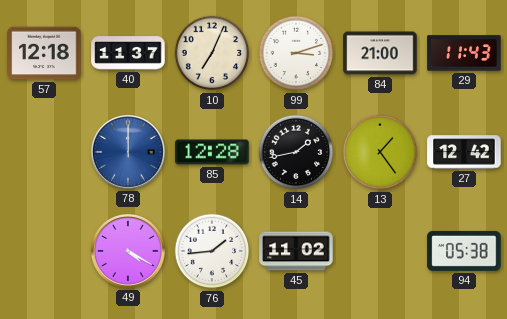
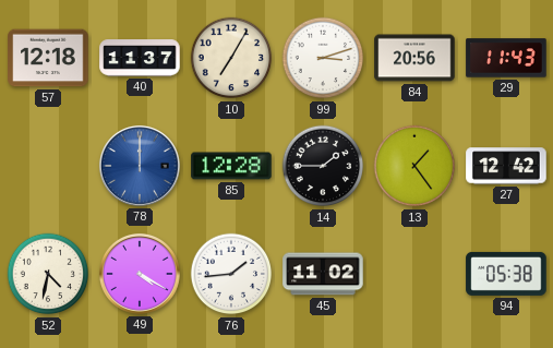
10: 7:04 -> 7:05 (231, 58)
84: 21:00 -> 20:56 (414, 58)
14: 1:43 -> 1:45 (323, 166)
52: none -> 4:32 (48, 274)
